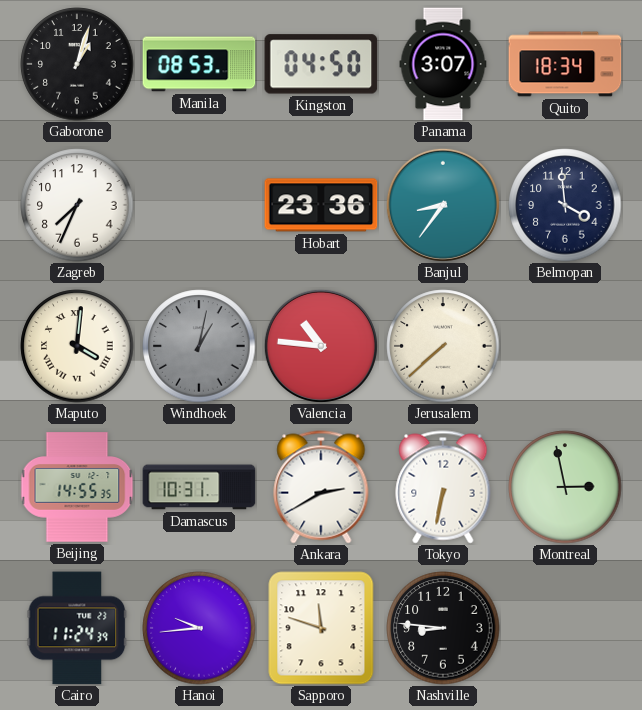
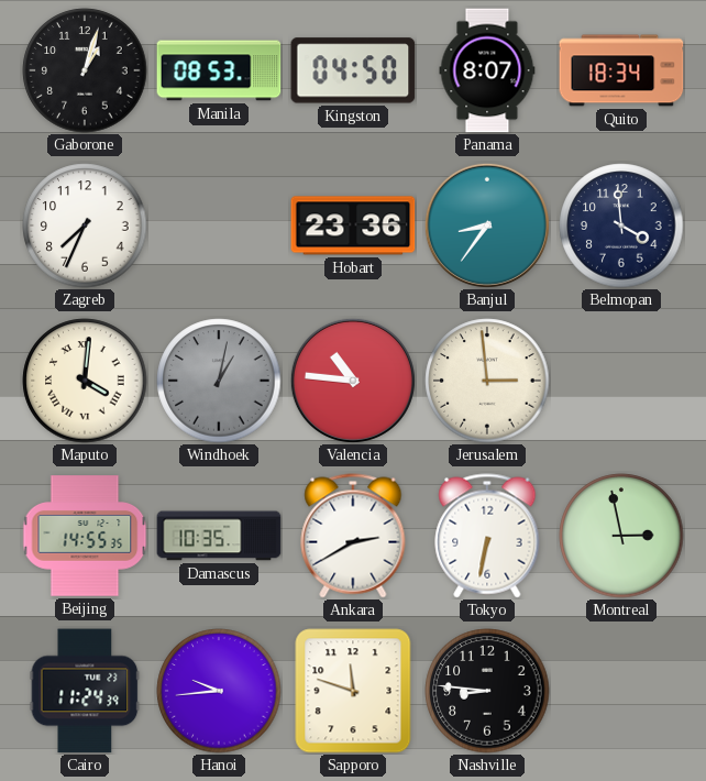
Panama: 3:07 -> 8:07 (487, 70)
Jerusalem: 7:38 -> 2:59 (487, 381)
Damascus: 10:31 -> 10:35 (219, 536)
